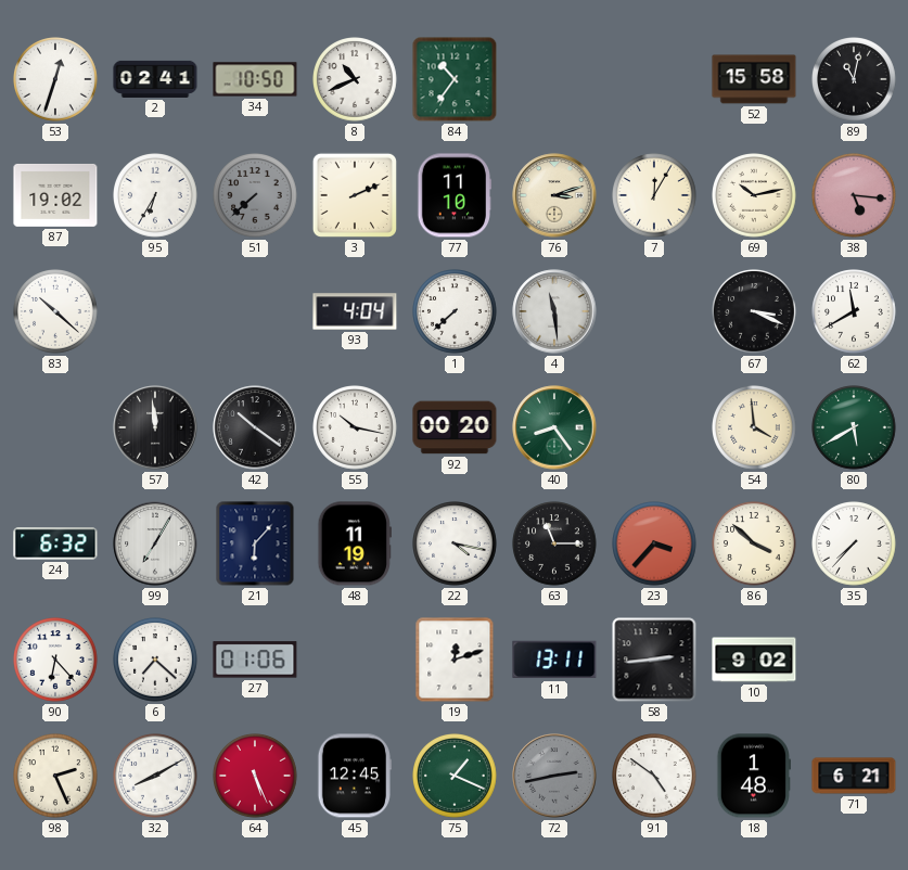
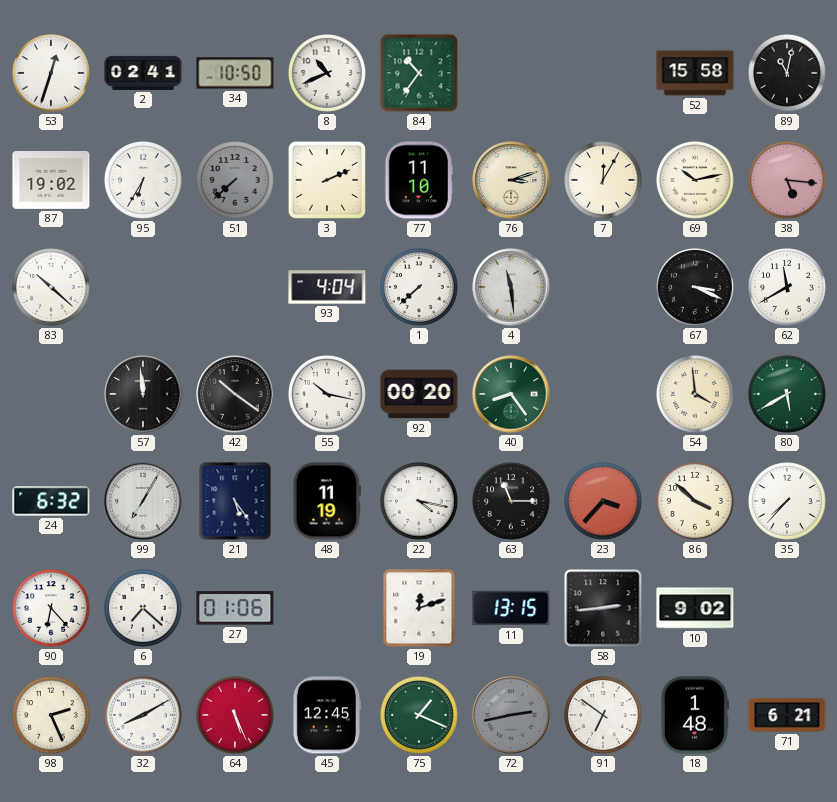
21: 6:07 -> 5:24 (235, 501)
11: 13:11 -> 13:15 (511, 608)
91: 4:51 -> 6:51 (604, 716)
